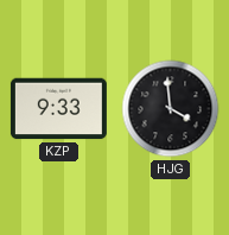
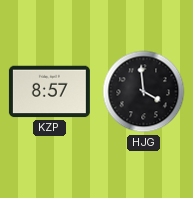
KZP: 9:33 -> 8:57 (49, 92)
